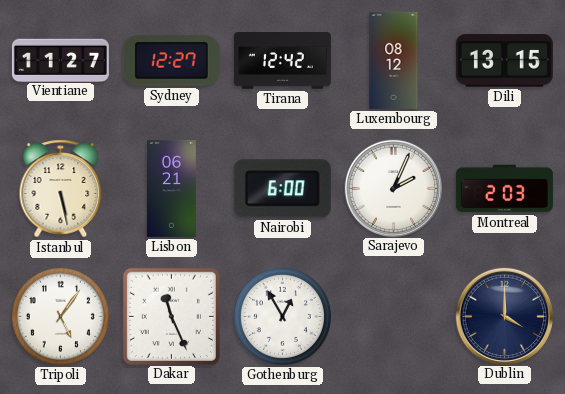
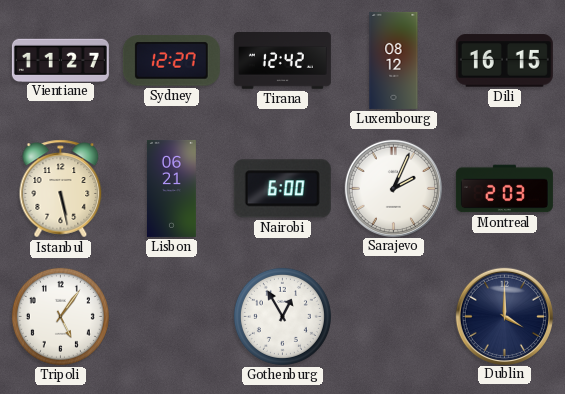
Dili: 13:15 -> 16:15 (504, 61)
Dakar: 11:26 -> none (171, 316)
